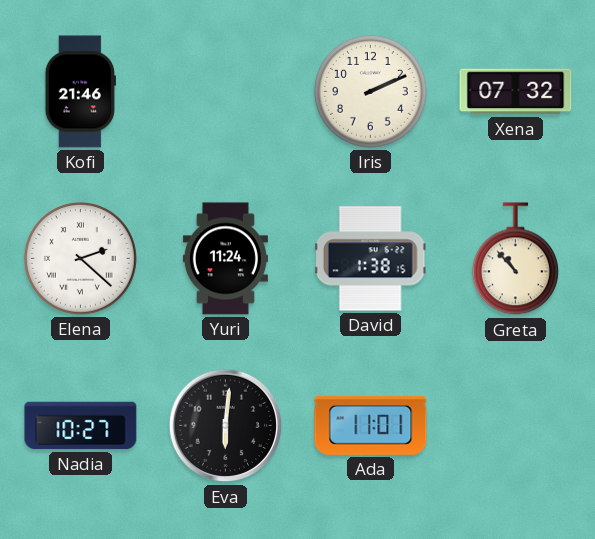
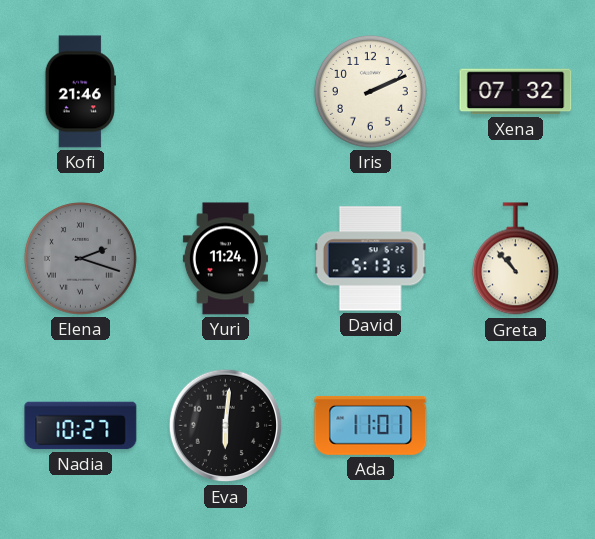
Elena: 2:22 -> 2:18 (80, 258)
Elena dial: white -> grey (80, 258)
David: 1:38 -> 5:13 (370, 259)
